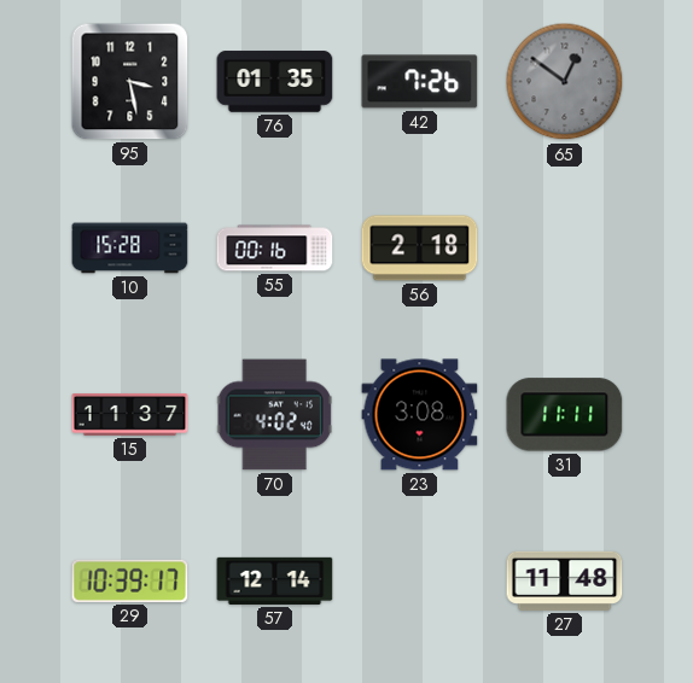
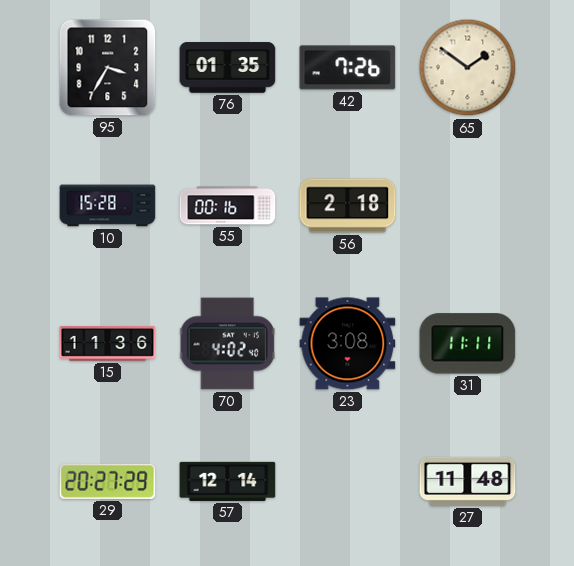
95: 3:28 -> 3:35 (108, 68)
65: 12:51 -> 1:51 (468, 68)
65 dial: grey -> cream (468, 68)
15: 11:37 -> 11:36 (108, 344)
29: 10:39 -> 20:27 (108, 481)
